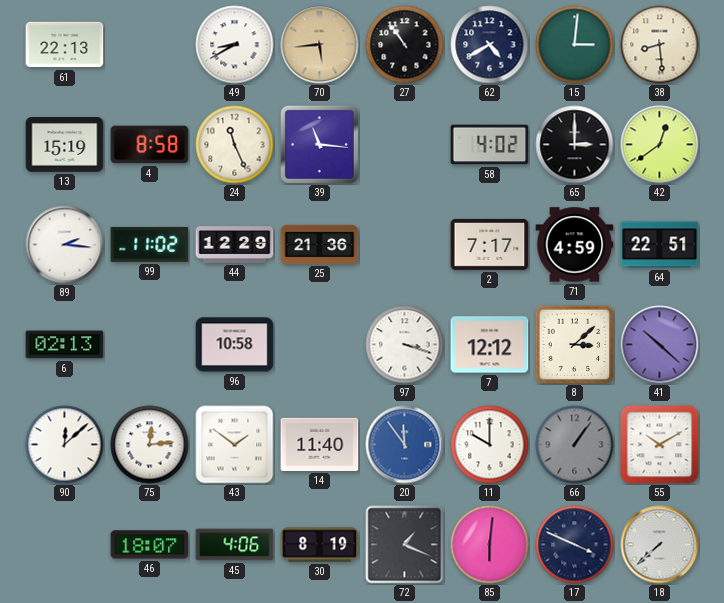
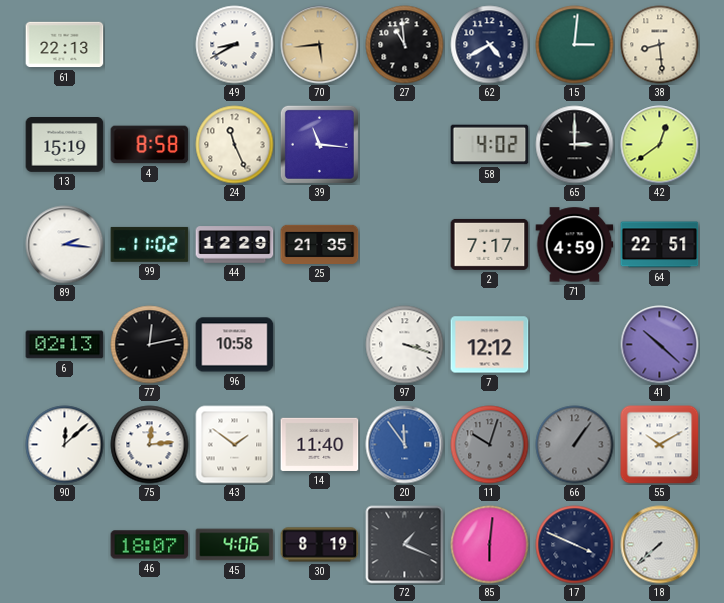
27: 10:54 -> 10:59 (405, 45)
25: 21:36 -> 21:35 (320, 244)
77: none -> 12:13 (150, 345)
8: 3:08 -> none (574, 344)
11: 10:00 -> 10:03 (490, 445)
11 dial: white -> grey (490, 445)
